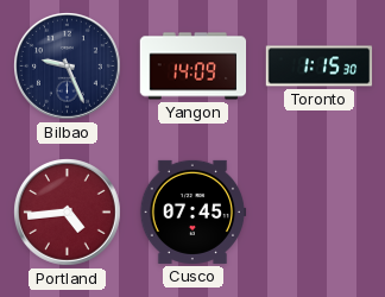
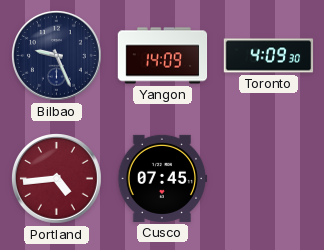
Toronto: 1:15 -> 4:09 (269, 56)
